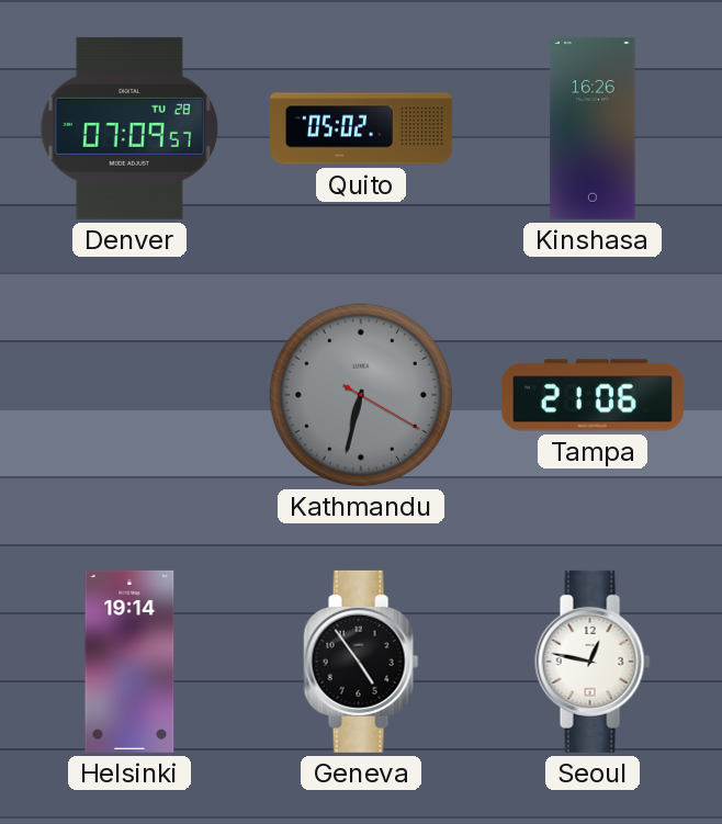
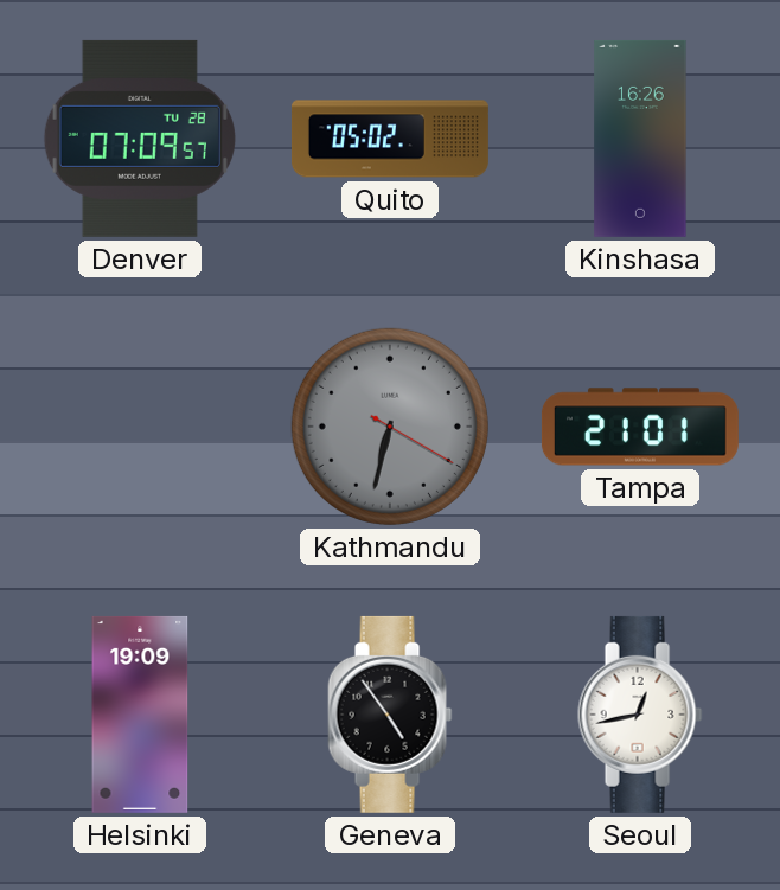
Tampa: 21:06 -> 21:01 (640, 427)
Helsinki: 19:14 -> 19:09 (140, 715)
Seoul: 12:47 -> 12:43 (640, 715)
